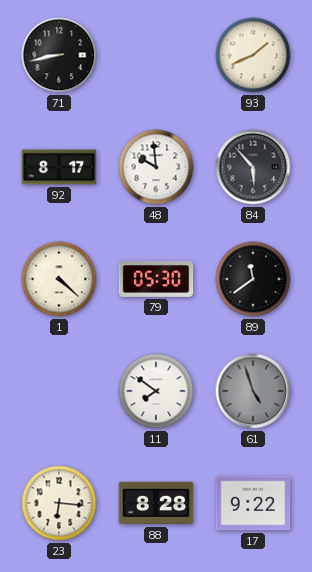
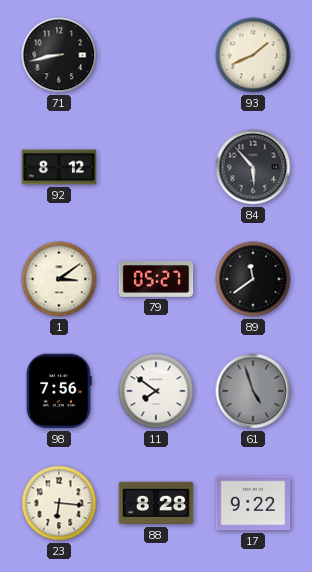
92: 8:17 -> 8:12 (59, 167)
48: 9:59 -> none (156, 167)
1: 4:22 -> 3:09 (59, 279)
79: 05:30 -> 05:27 (156, 280)
98: none -> 7:56 (59, 391)
